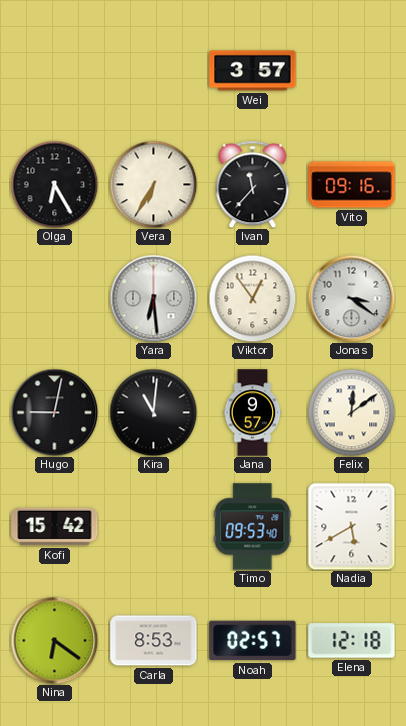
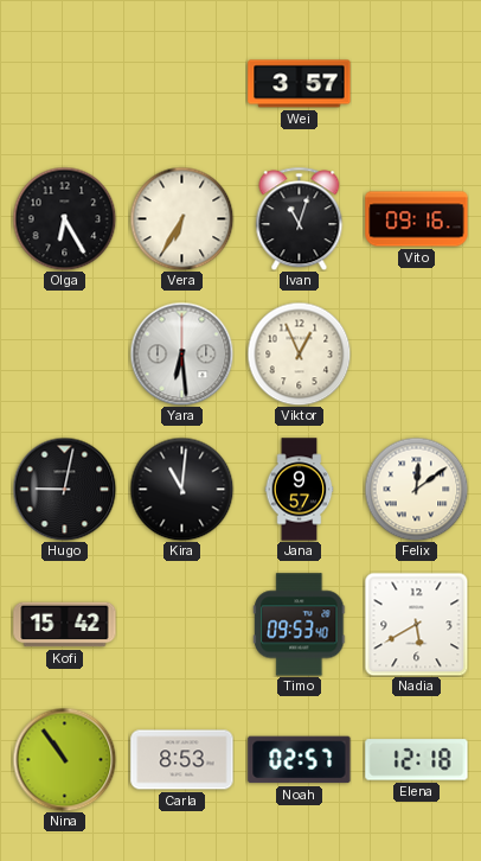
Ivan: 11:37 -> 11:03 (300, 218)
Viktor: 12:54 -> 12:56 (299, 353)
Jonas: 3:21 -> none (351, 298)
Nina: 6:21 -> 10:54 (64, 759)
